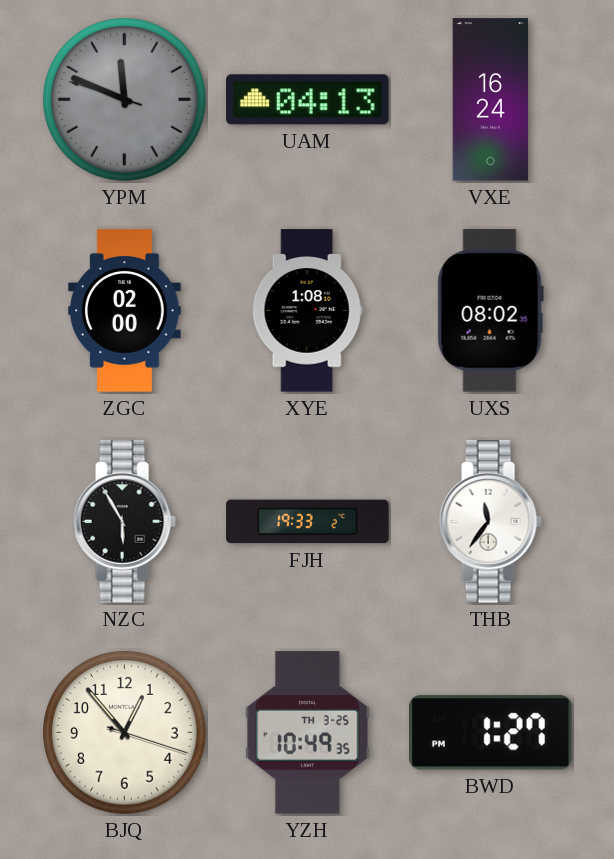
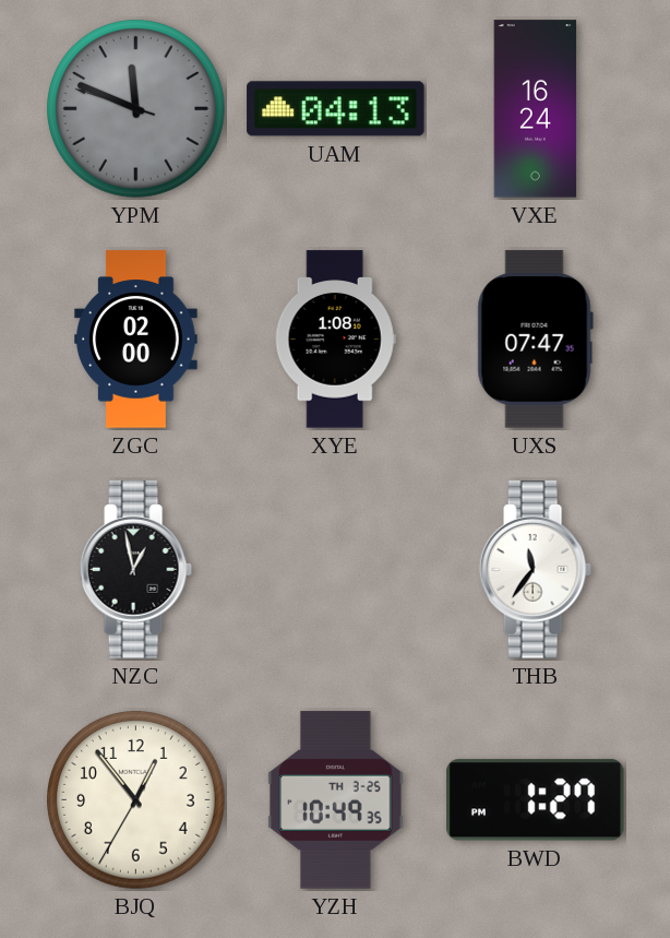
UXS: 08:02 -> 07:47 (535, 340)
NZC: 5:55 -> 12:58 (135, 570)
FJH: 19:33 -> none (308, 522)
BJQ: 12:53:18 -> 12:53:35 (136, 800)
